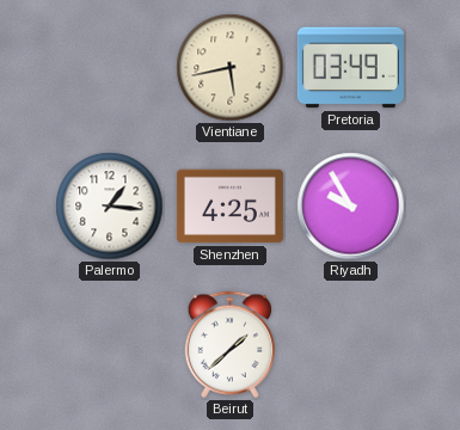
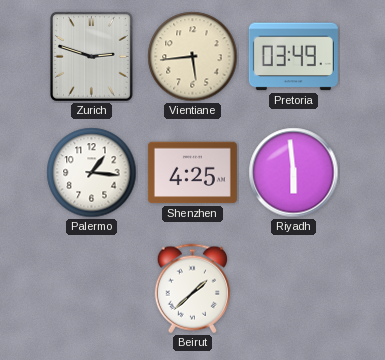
Zurich: none -> 2:48 (92, 57)
Vientiane: 5:43 -> 5:44 (193, 57)
Riyadh: 9:55 -> 5:59 (294, 173)
